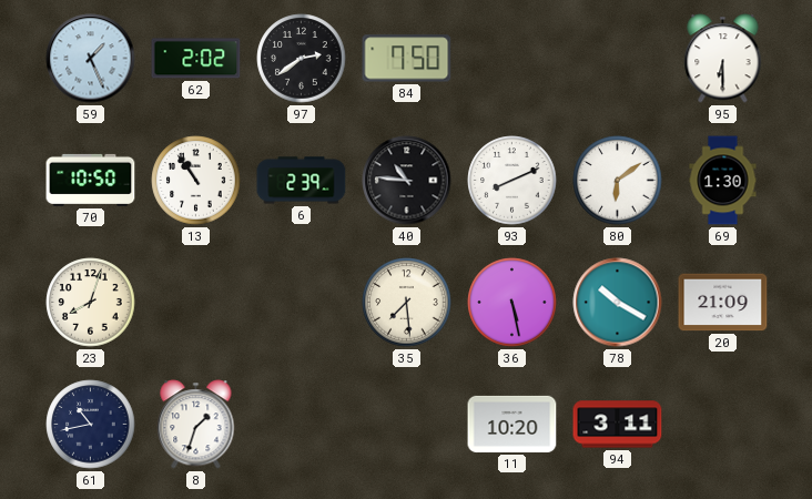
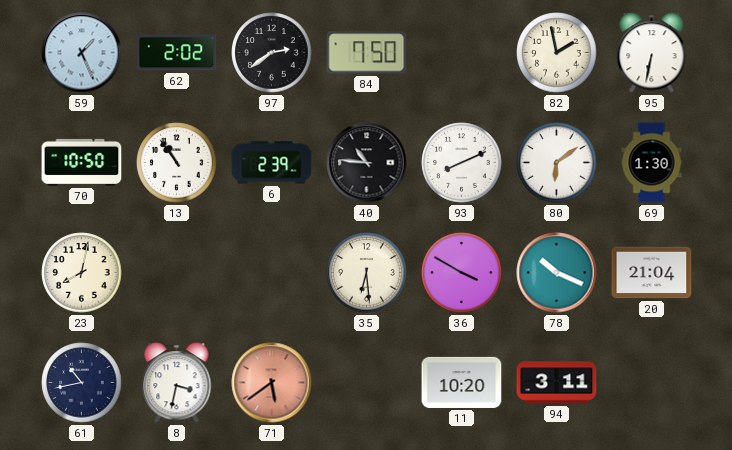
82: none -> 1:58 (557, 53)
95: 6:30 -> 6:32 (652, 53)
23: 8:03 -> 8:02 (82, 273)
35: 7:29 -> 6:29 (367, 273)
36: 5:28 -> 3:50 (462, 273)
78: 10:20 -> 10:19 (557, 273)
20: 21:09 -> 21:04 (652, 273)
8: 1:33 -> 3:32 (177, 383)
71: none -> 5:39 (272, 383)
